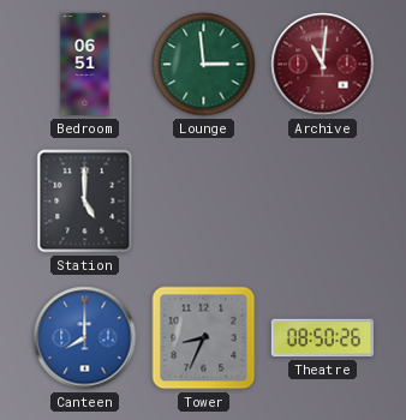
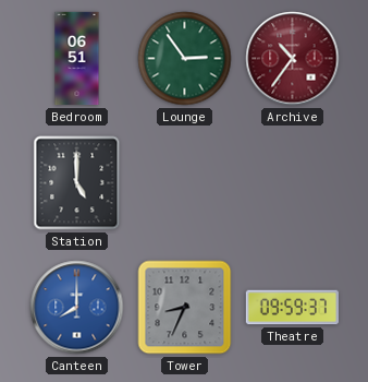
Lounge: 2:59 -> 2:54 (185, 59)
Archive: 11:01 -> 10:36 (293, 59)
Theatre: 08:50 -> 09:59 (292, 308)
